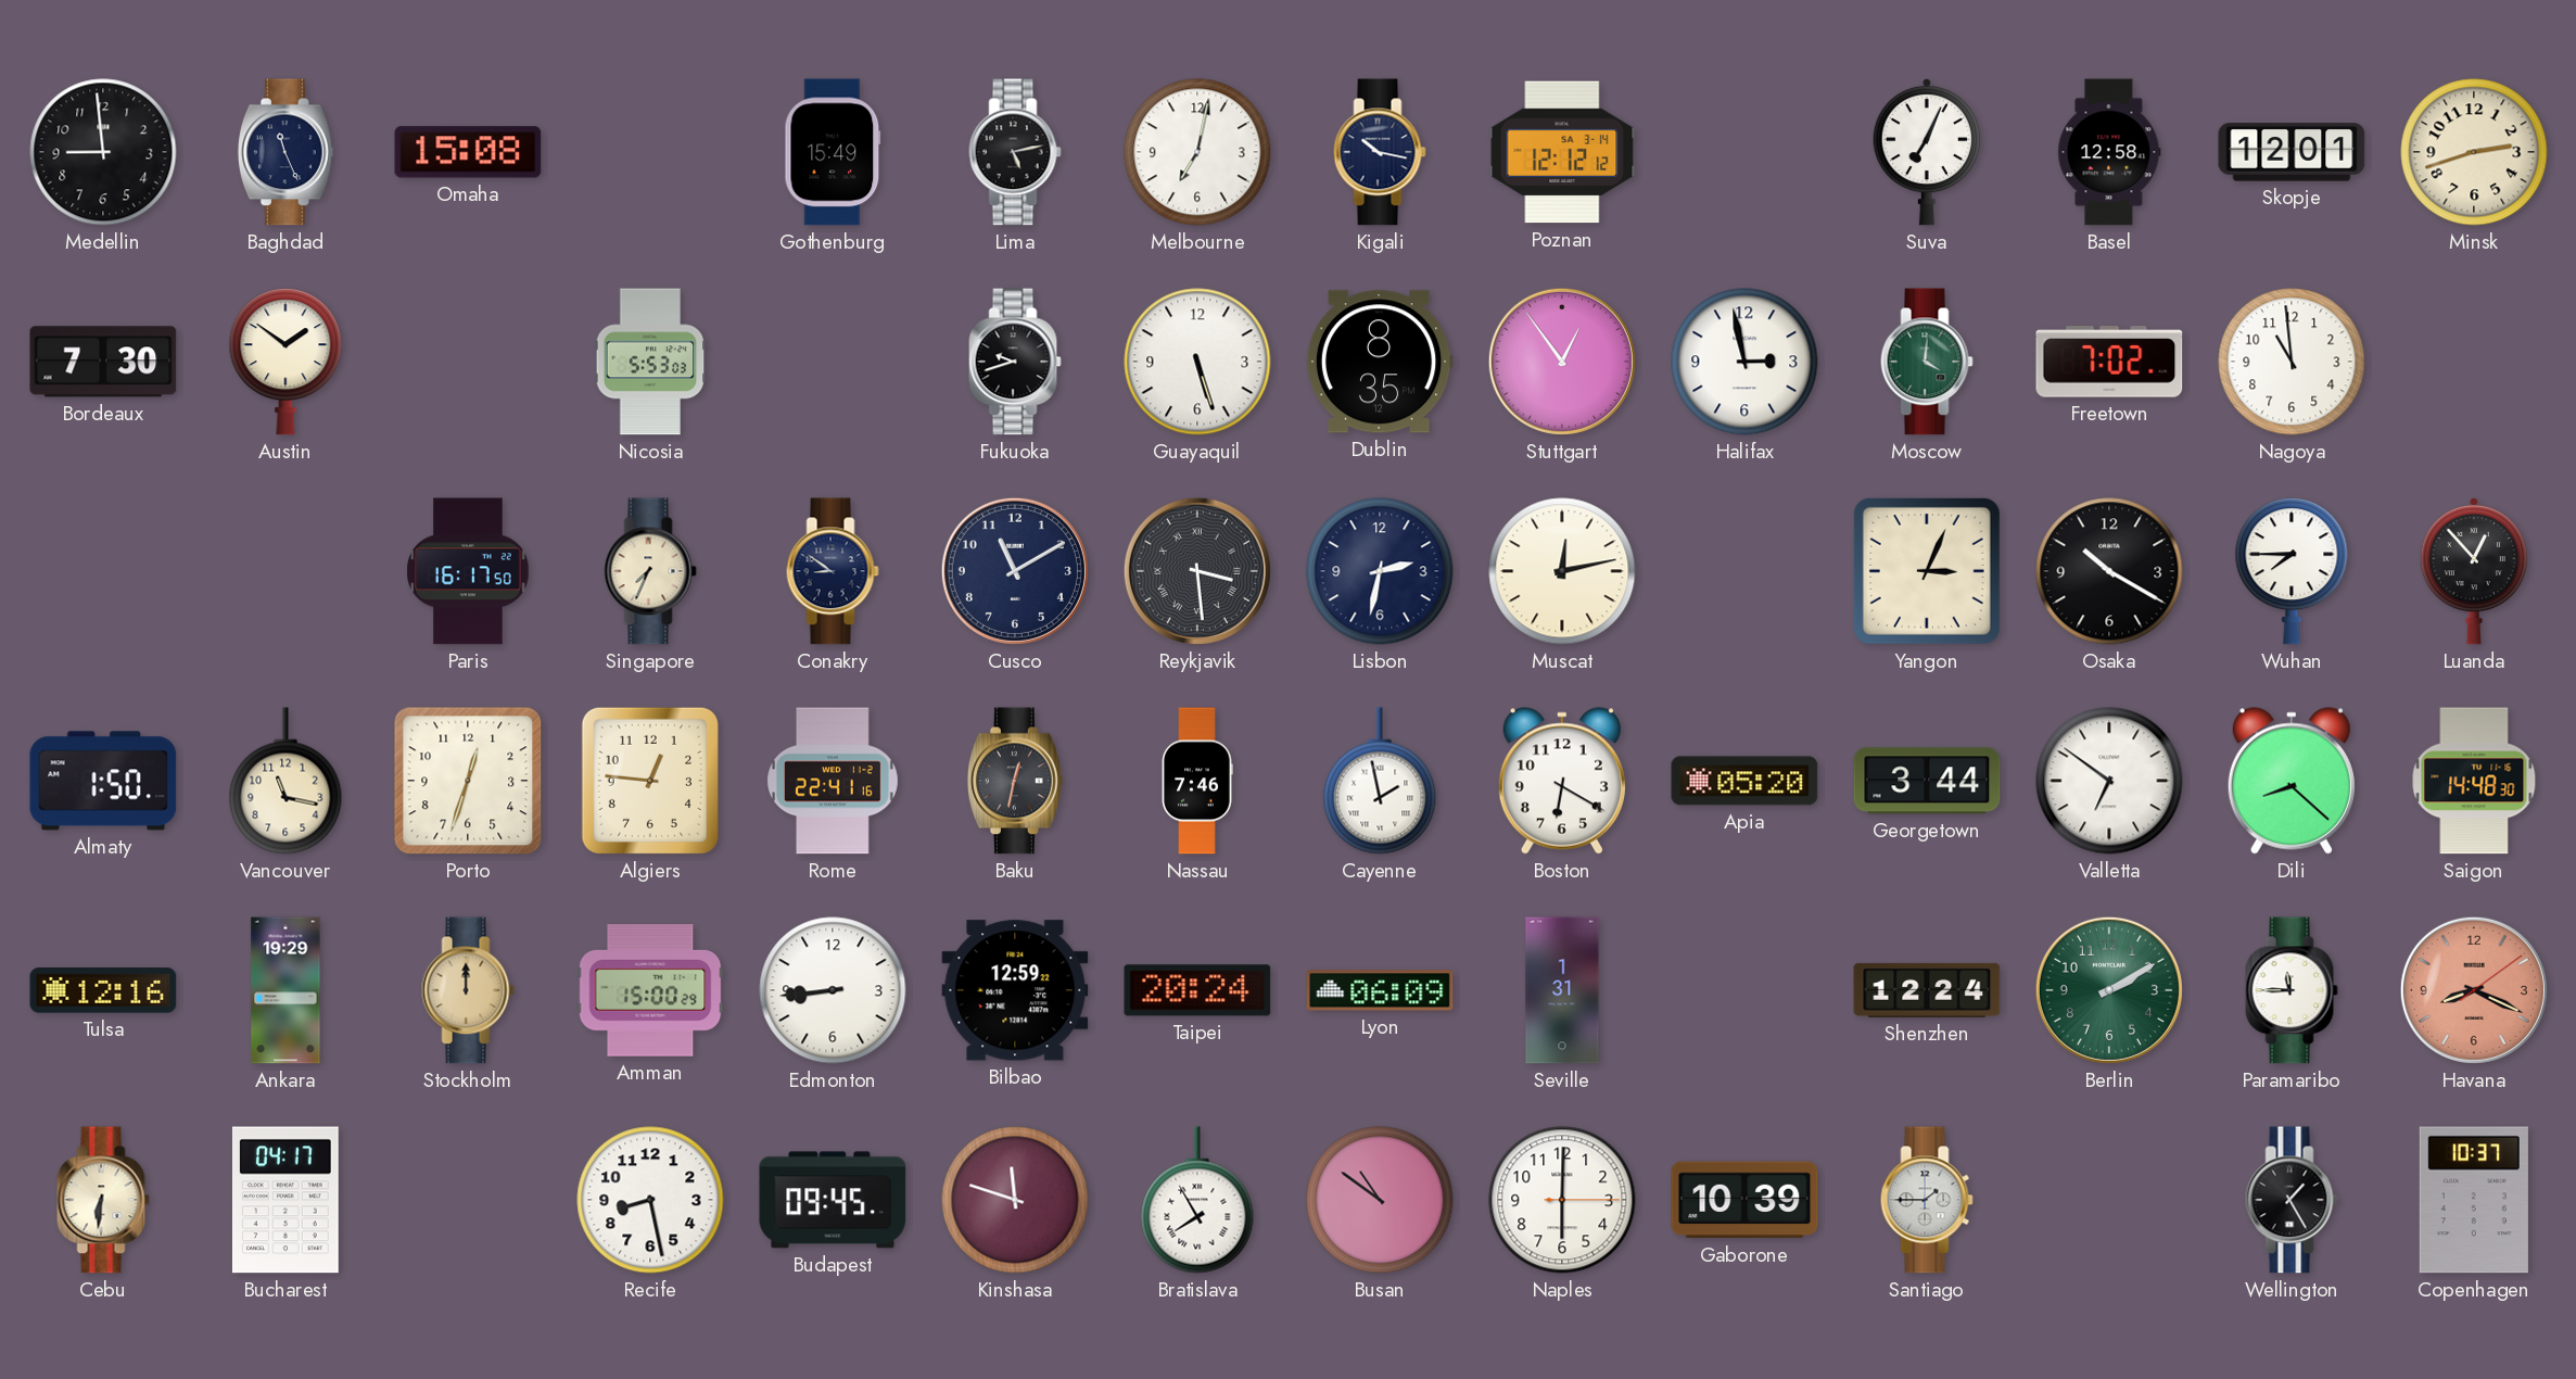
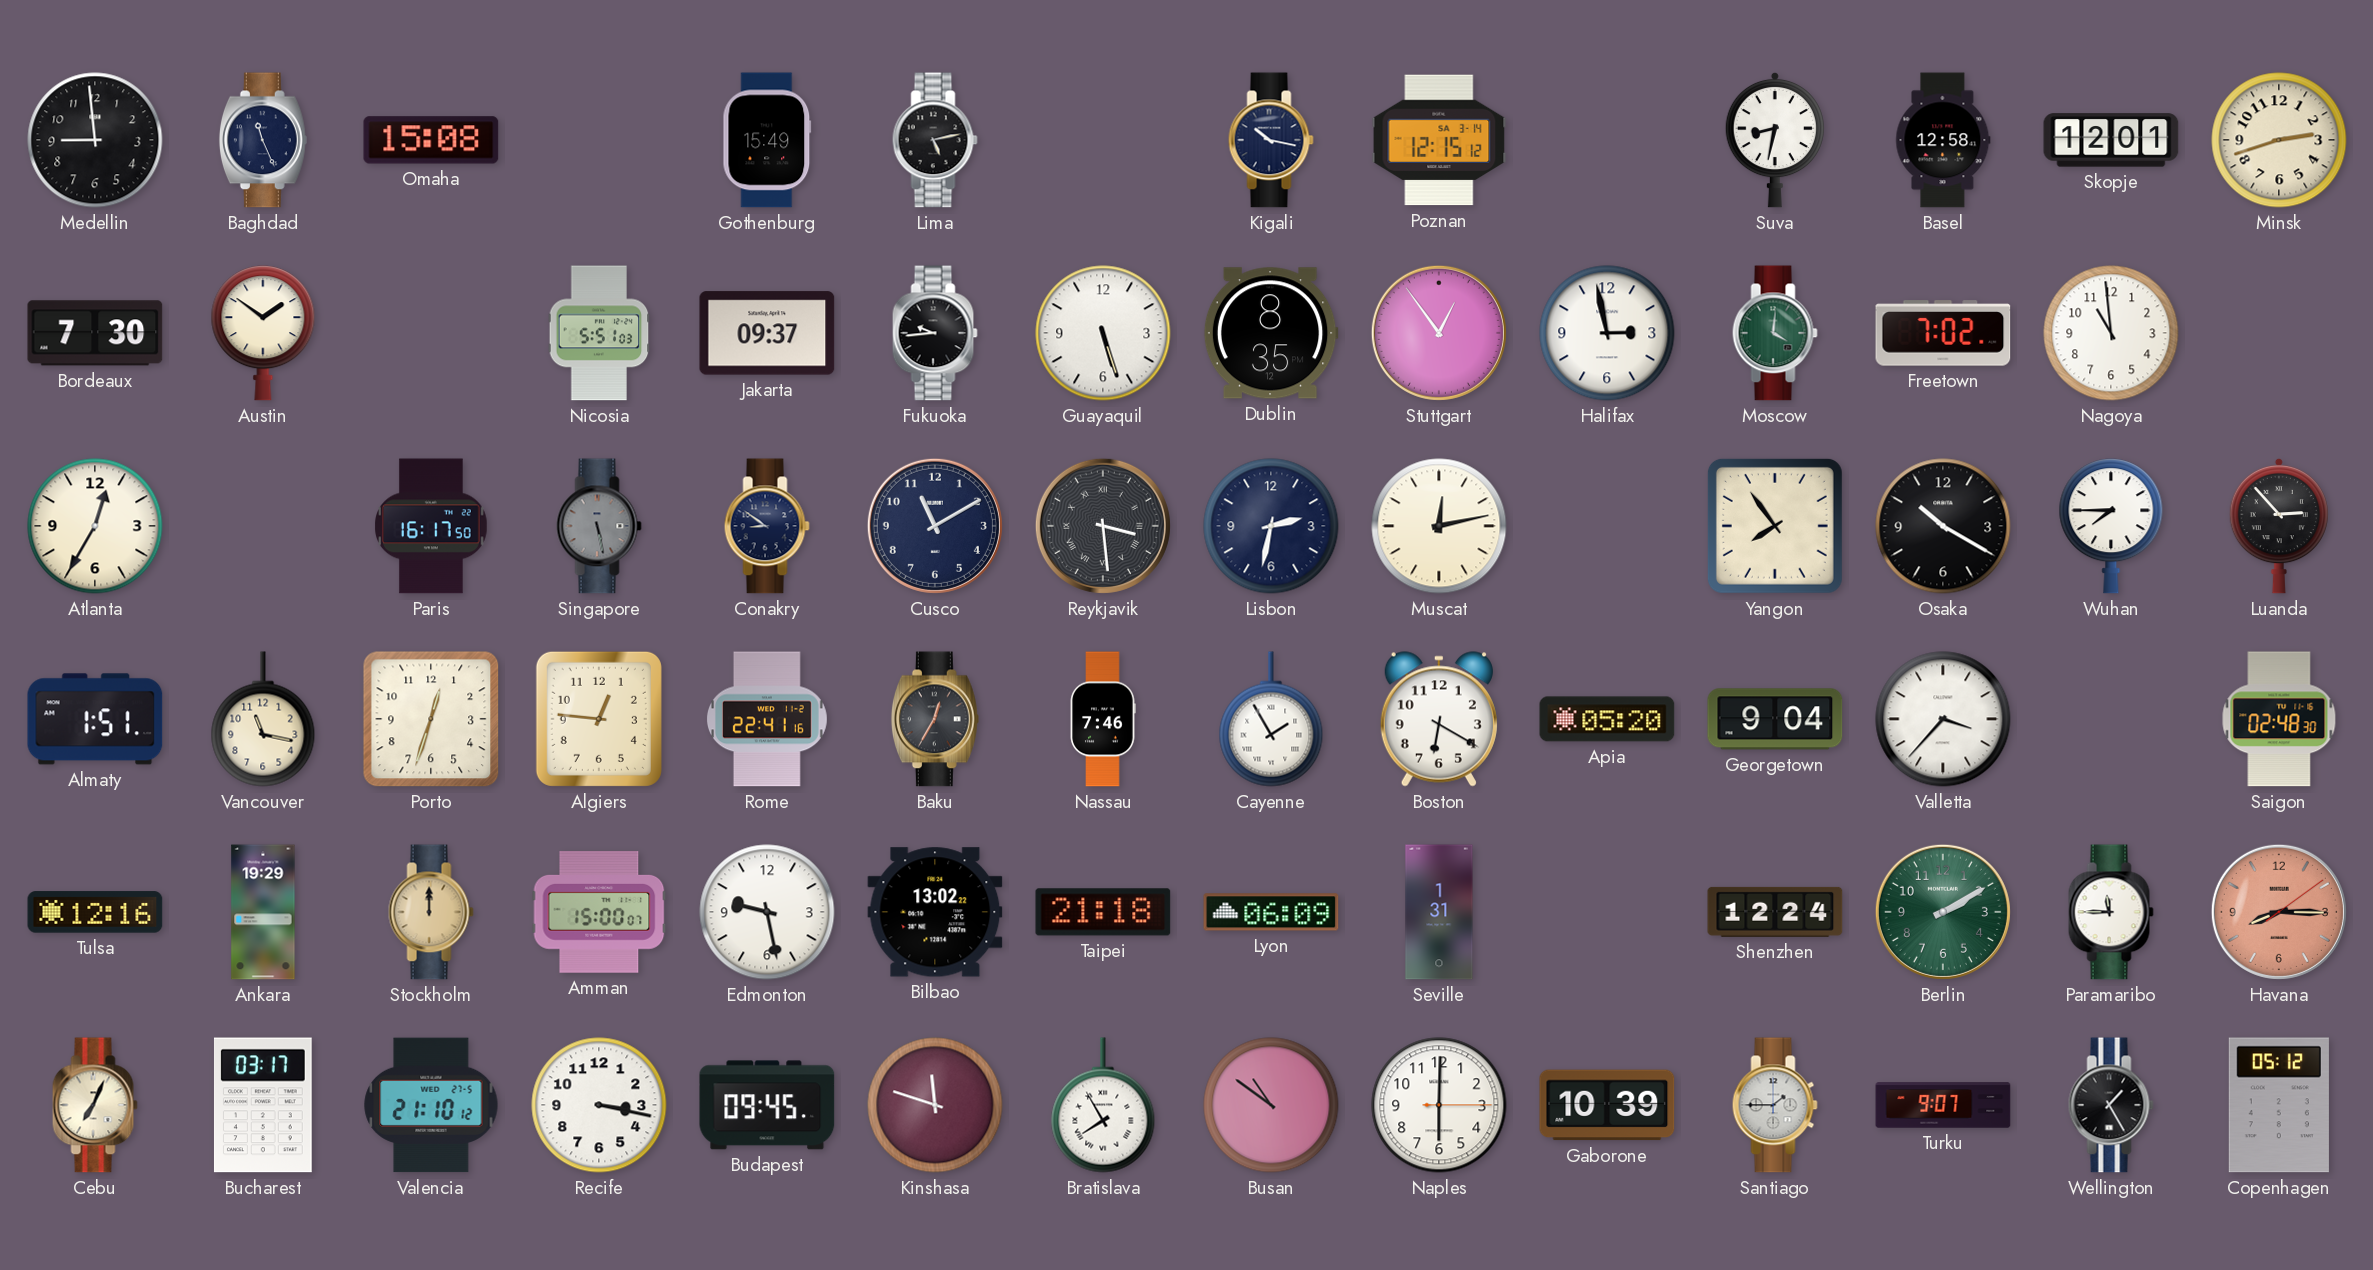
Melbourne: 7:02 -> none (1197, 152)
Poznan: 12:12 -> 12:15 (1439, 140)
Suva: 7:04 -> 8:32 (1775, 140)
Nicosia: 5:53 -> 5:51 (599, 333)
Jakarta: none -> 09:37 (767, 333)
Fukuoka: 9:42 -> 9:44 (935, 333)
Atlanta: none -> 12:35 (95, 526)
Singapore: 7:34 -> 5:28 (599, 526)
Singapore dial: cream -> grey (599, 526)
Yangon: 3:04 -> 7:54 (1775, 526)
Luanda: 12:53 -> 2:53 (2279, 526)
Almaty: 1:50 -> 1:51 (95, 719)
Baku: 12:32 -> 12:35 (935, 719)
Cayenne: 1:58 -> 1:55 (1271, 719)
Georgetown: 3:44 -> 9:04 (1775, 719)
Valletta: 6:51 -> 3:37 (1943, 719)
Dili: 8:22 -> none (2292, 781)
Saigon: 14:48 -> 02:48 (2279, 719)
Amman: 15:00:29 -> 15:00:07 (599, 913)
Edmonton: 8:44 -> 9:28 (767, 912)
Bilbao: 12:59 -> 13:02 (935, 912)
Taipei: 20:24 -> 21:18 (1103, 912)
Havana: 8:19 -> 8:15 (2279, 912)
Cebu: 6:31 -> 7:04 (95, 1105)
Bucharest: 04:17 -> 03:17 (263, 1105)
Valencia: none -> 21:10 (431, 1105)
Recife: 8:28 -> 3:17 (599, 1105)
Turku: none -> 9:07 (1943, 1105)
Copenhagen: 10:37 -> 05:12 (2279, 1105)
